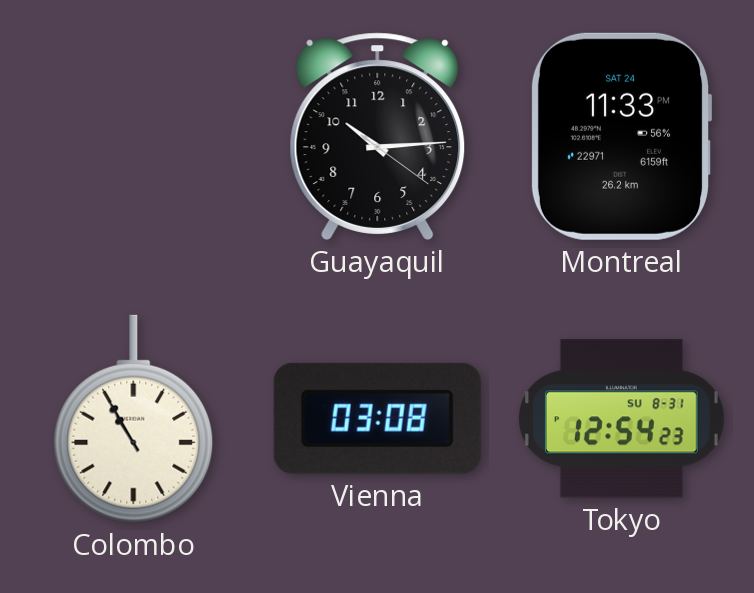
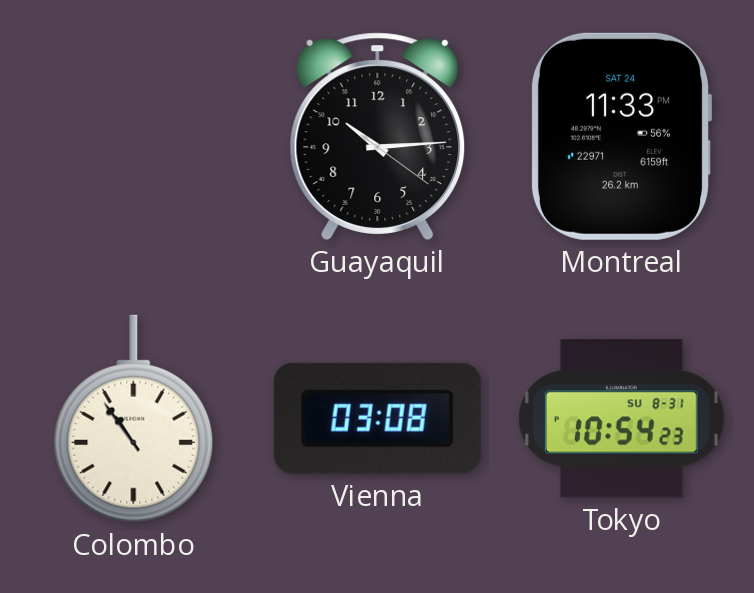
Colombo: 10:55 -> 10:54 (134, 419)
Tokyo: 12:54 -> 10:54 (621, 419)
